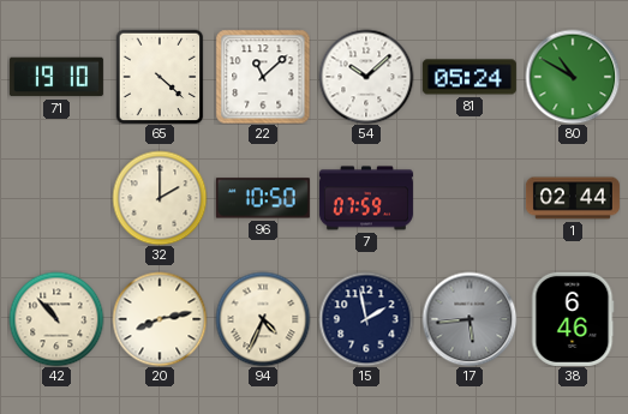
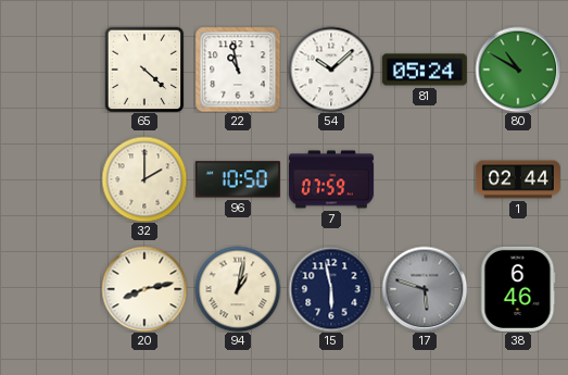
71: 19:10 -> none (56, 77)
22: 11:08 -> 10:58 (238, 70)
42: 10:53 -> none (56, 319)
94: 4:34 -> 1:02 (238, 289)
15: 1:58 -> 5:58 (331, 289)
17: 5:44 -> 5:48 (425, 289)
